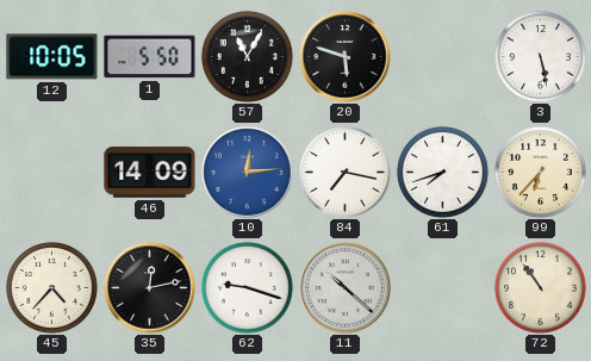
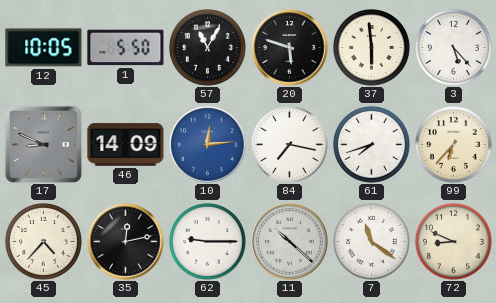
37: none -> 5:59 (372, 48)
3: 5:28 -> 5:23 (454, 48)
17: none -> 8:49 (43, 144)
62: 9:18 -> 9:15 (208, 242)
7: none -> 11:21 (372, 242)
72: 10:54 -> 8:49 (454, 242)
